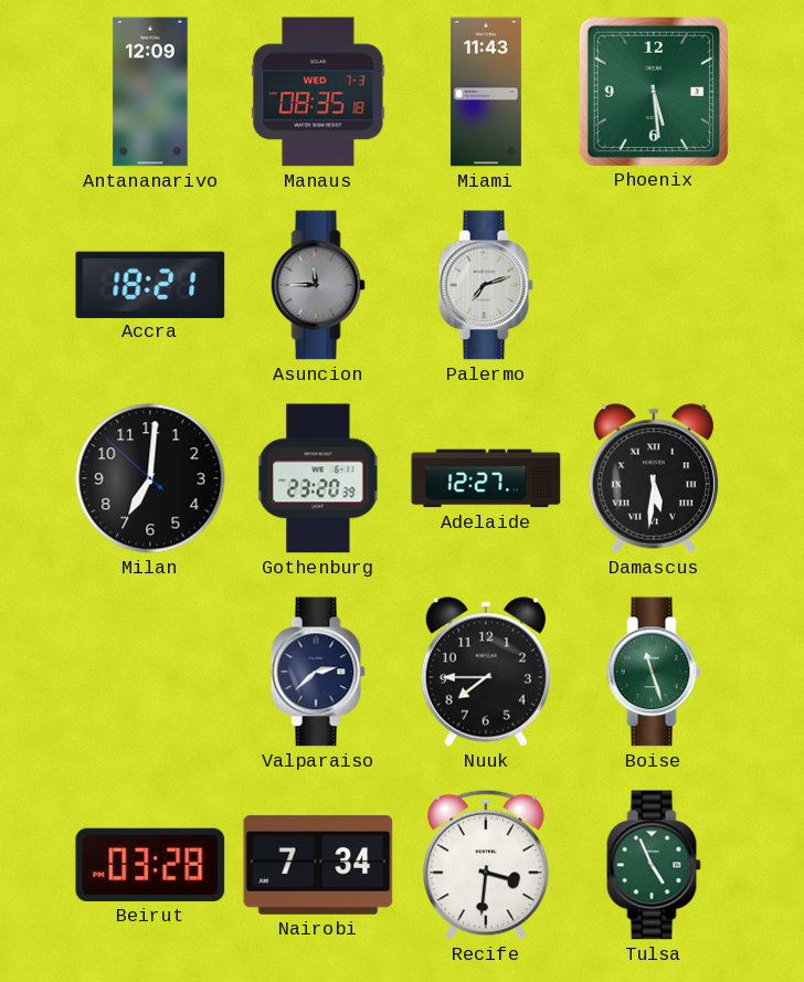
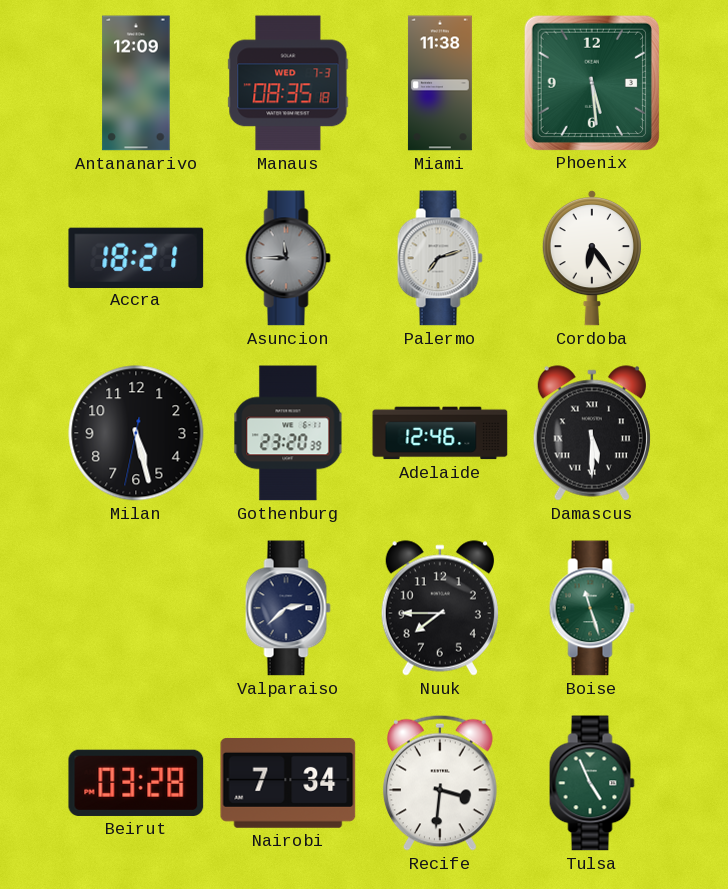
Miami: 11:43 -> 11:38 (440, 83)
Cordoba: none -> 6:24 (592, 258)
Milan: 7:00 -> 5:27 (136, 433)
Adelaide: 12:27 -> 12:46 (440, 433)
Damascus: 5:31 -> 5:30 (592, 433)
